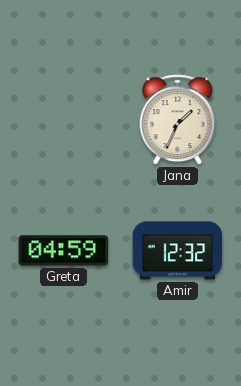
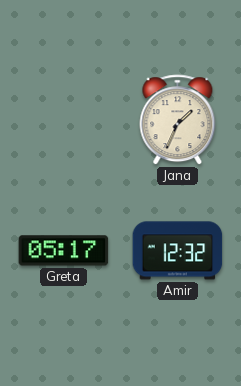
Greta: 04:59 -> 05:17 (64, 251)
